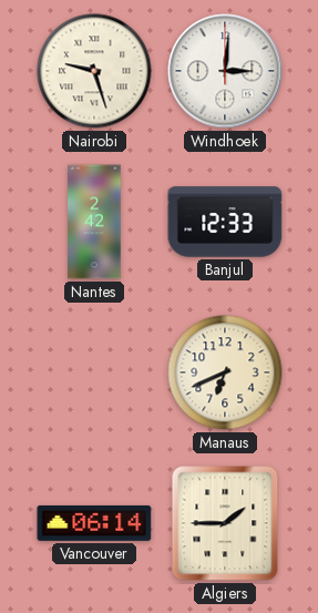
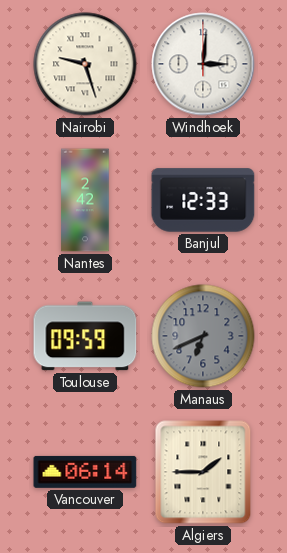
Toulouse: none -> 09:59 (85, 336)
Manaus dial: cream -> grey (203, 336)
